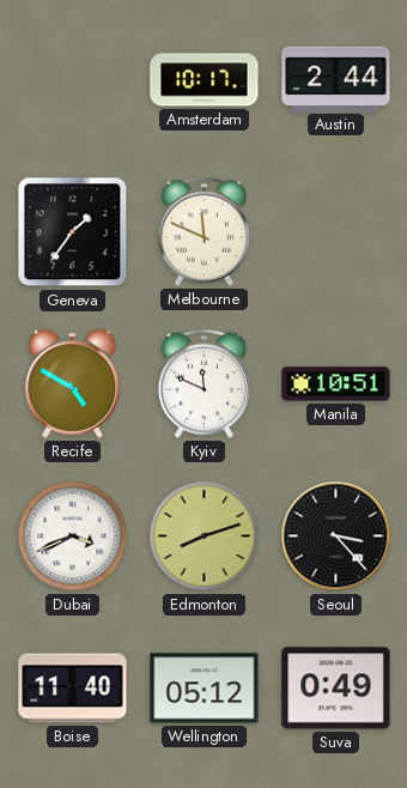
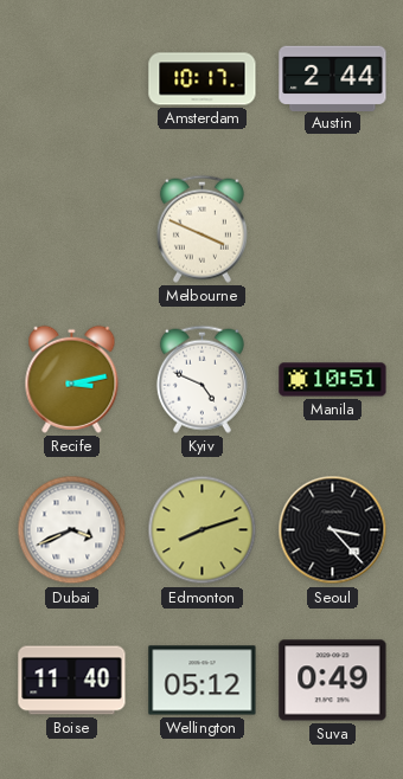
Geneva: 1:36 -> none (73, 232)
Melbourne: 11:49 -> 3:49 (201, 228)
Recife: 4:50 -> 3:13 (72, 379)
Kyiv: 11:49 -> 4:49 (201, 379)
